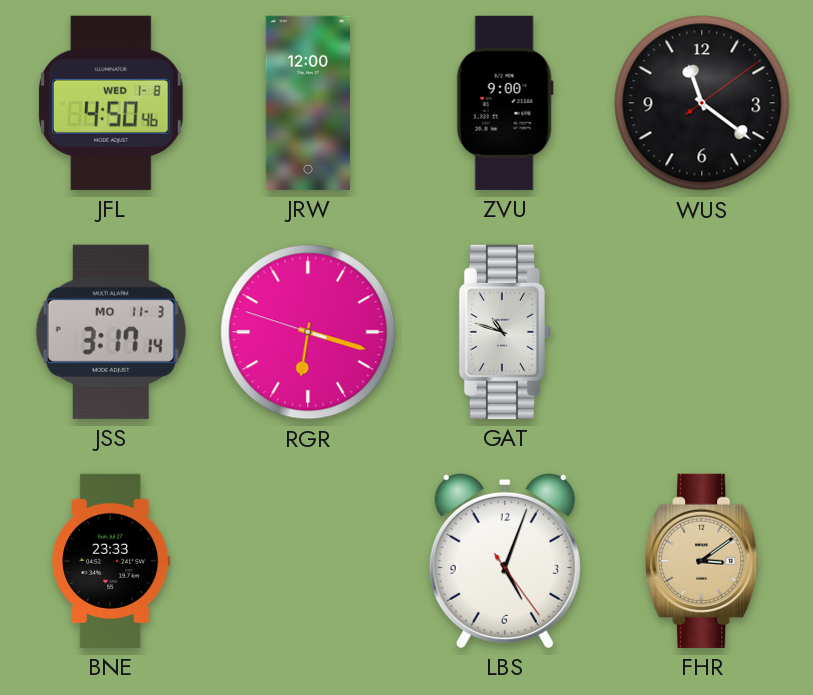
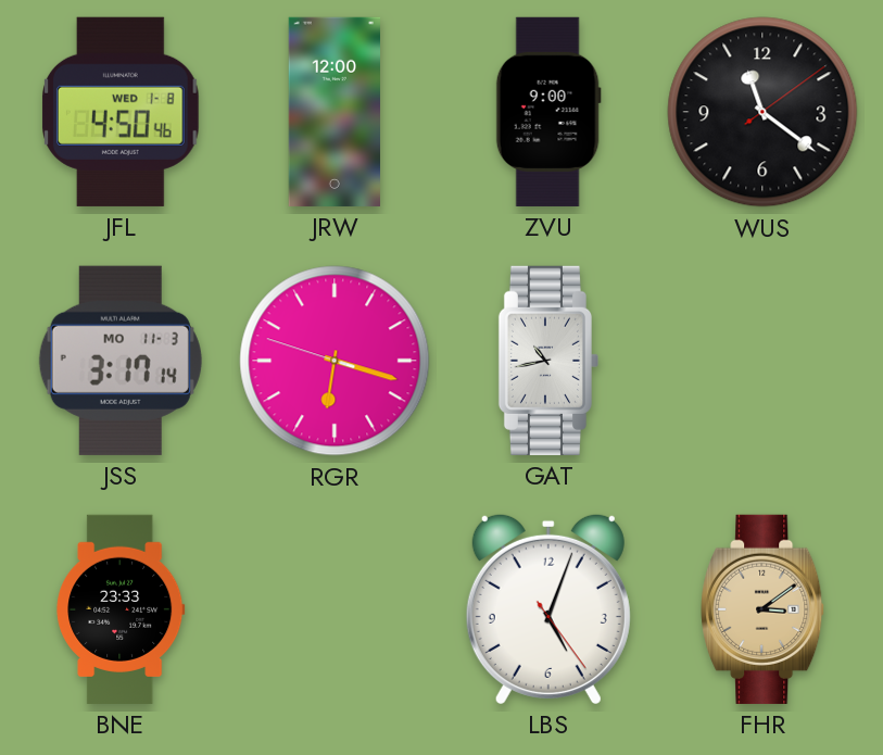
GAT: 10:48 -> 10:43 (547, 361)
